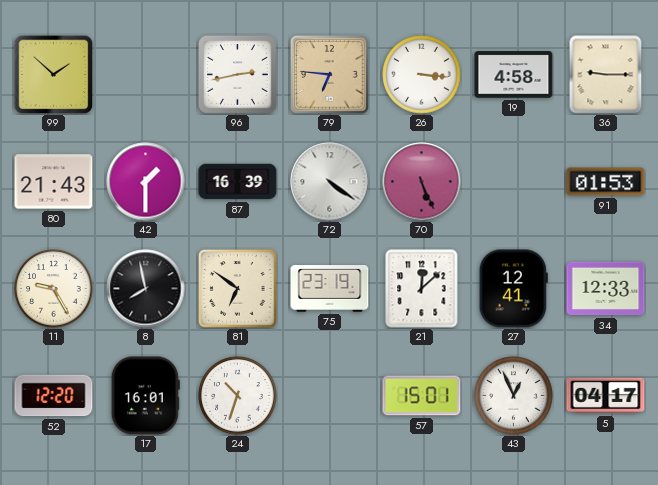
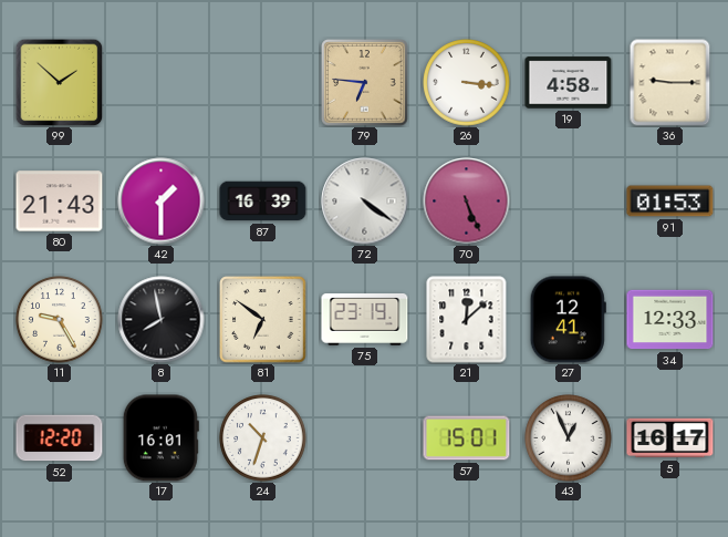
96: 2:43 -> none (238, 75)
5: 04:17 -> 16:17 (670, 438)
